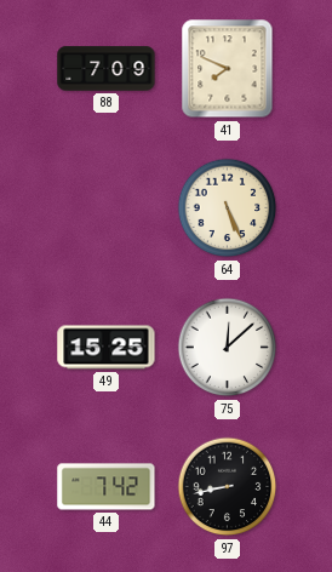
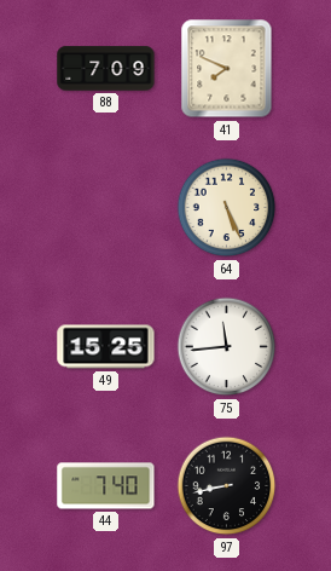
75: 12:08 -> 11:44 (227, 347)
44: 7:42 -> 7:40 (106, 486)
